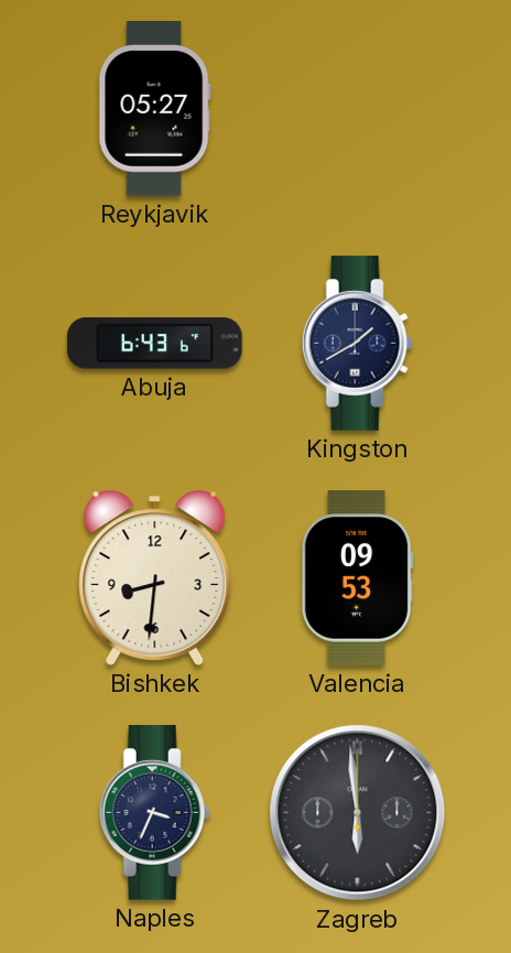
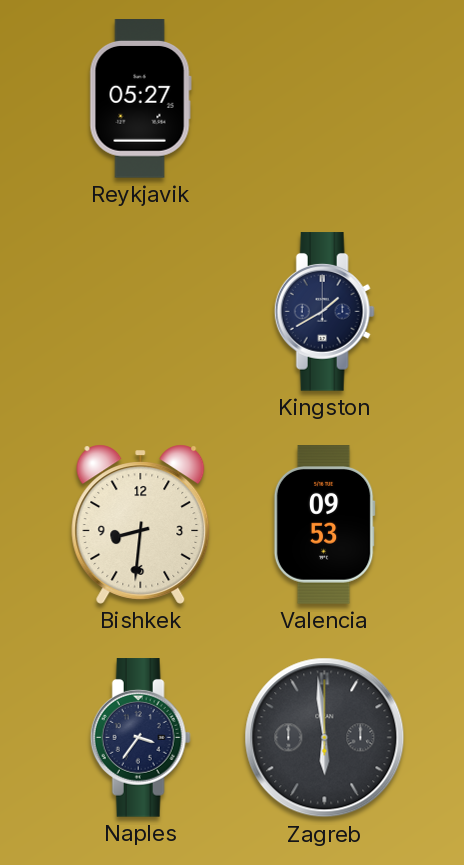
Abuja: 6:43 -> none (155, 344)
Naples: 3:34 -> 3:36 (140, 738)
